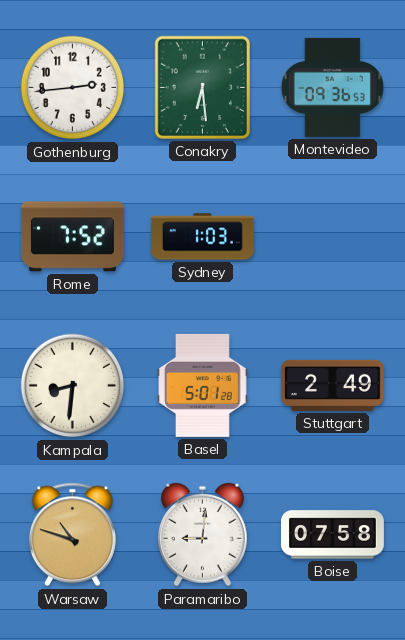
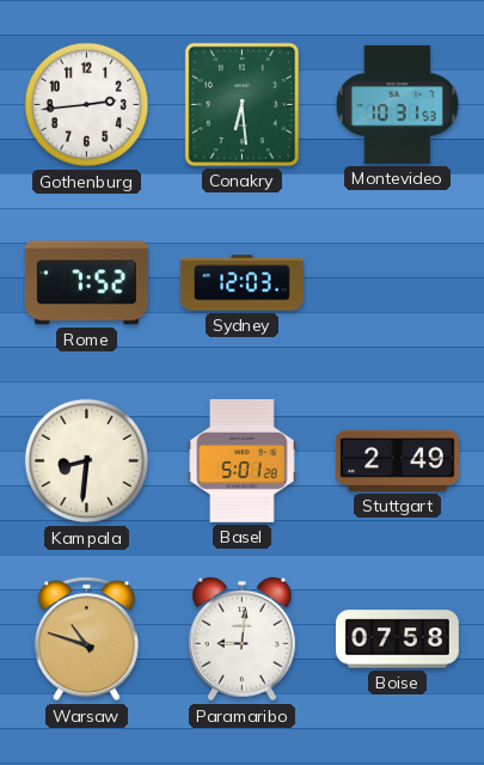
Montevideo: 09:36 -> 10:31 (397, 104)
Sydney: 1:03 -> 12:03 (241, 283)
